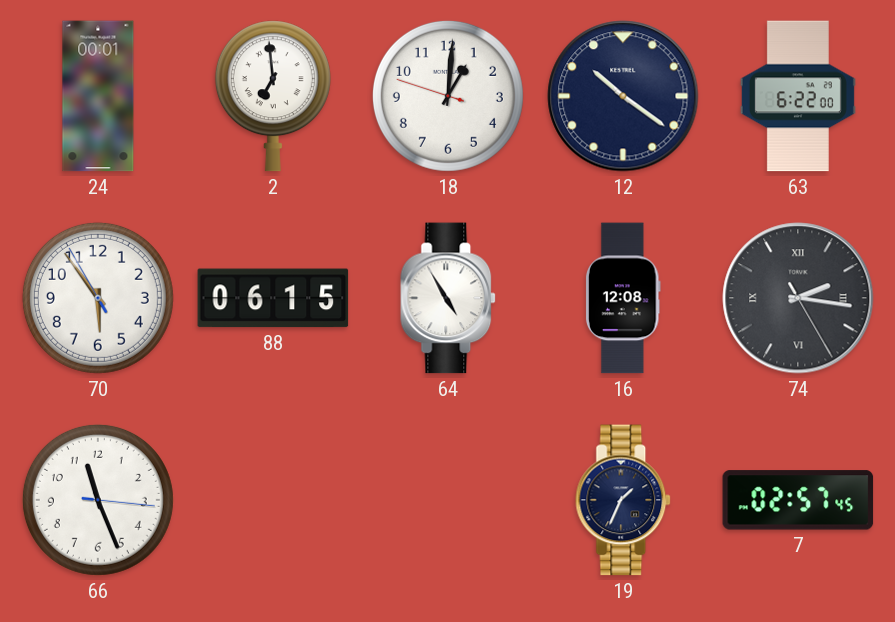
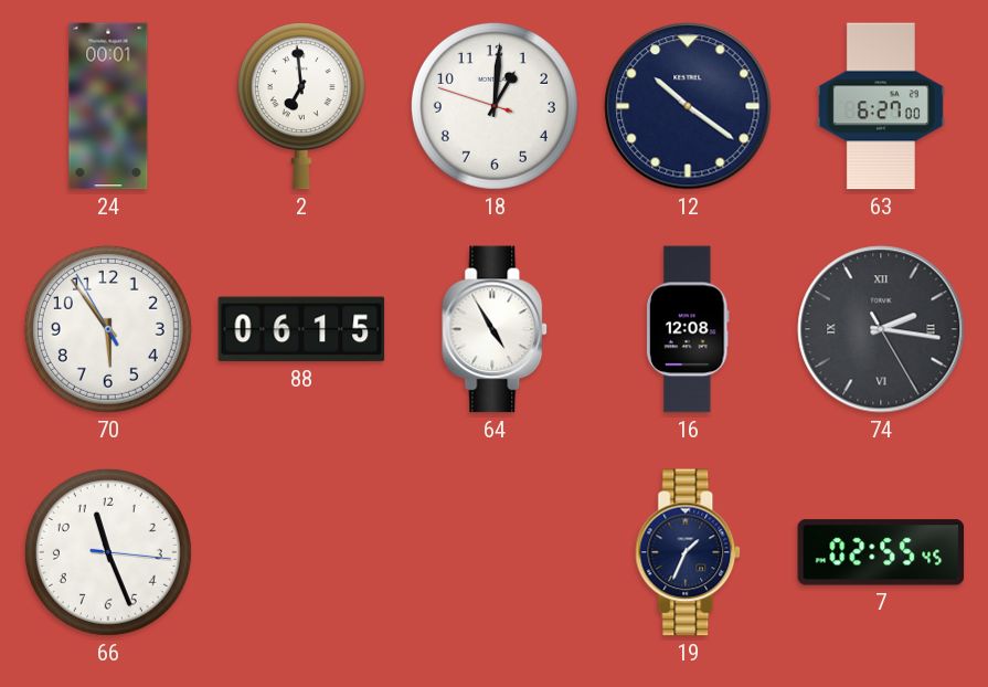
63: 6:22 -> 6:27 (881, 106)
7: 02:57 -> 02:55 (881, 552)
